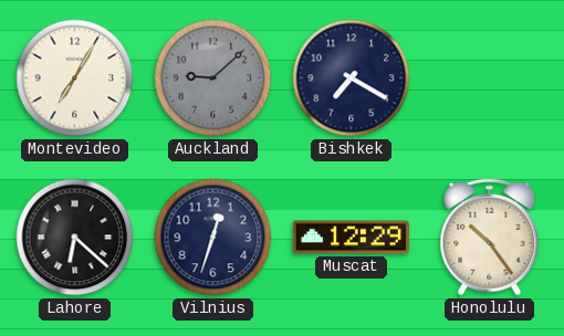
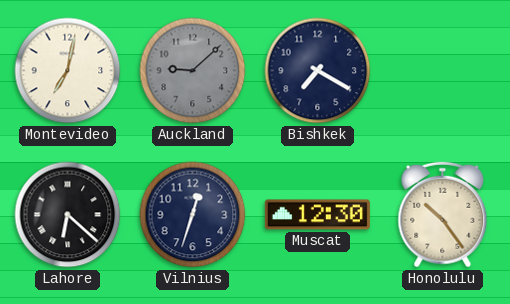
Montevideo: 7:05 -> 7:02 (68, 71)
Muscat: 12:29 -> 12:30 (317, 215)
